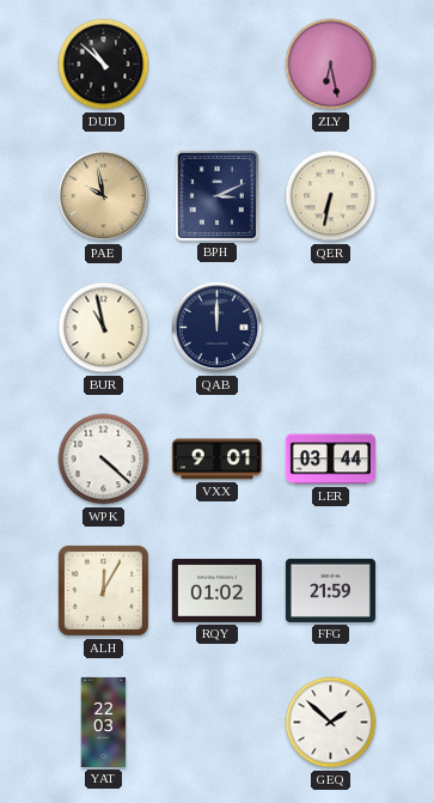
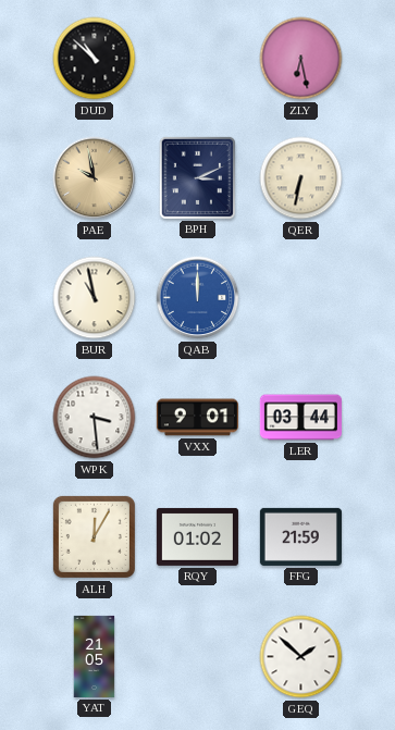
QAB dial: navy -> blue (198, 298)
WPK: 4:22 -> 3:29 (95, 418)
YAT: 22:03 -> 21:05 (95, 656)
